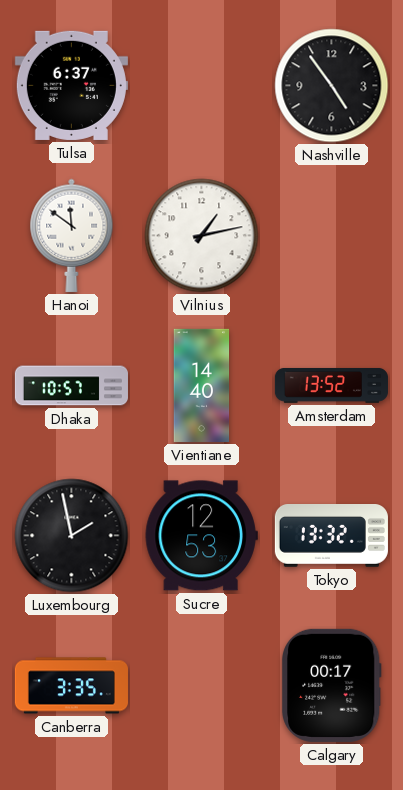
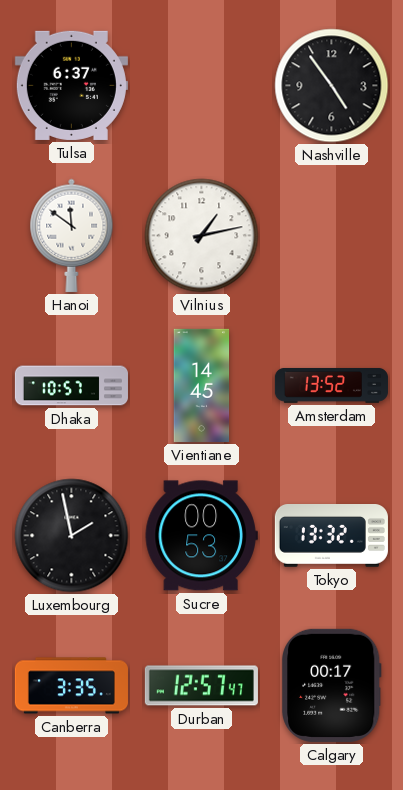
Vientiane: 14:40 -> 14:45 (202, 385)
Sucre: 12:53 -> 00:53 (201, 536)
Durban: none -> 12:57 (201, 686)
